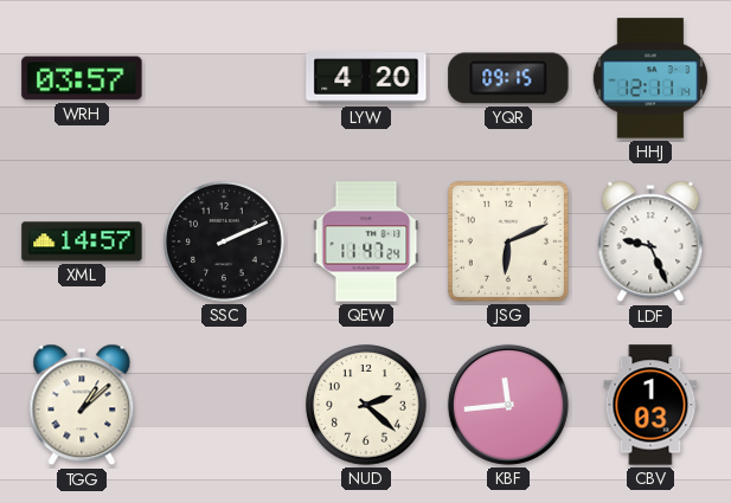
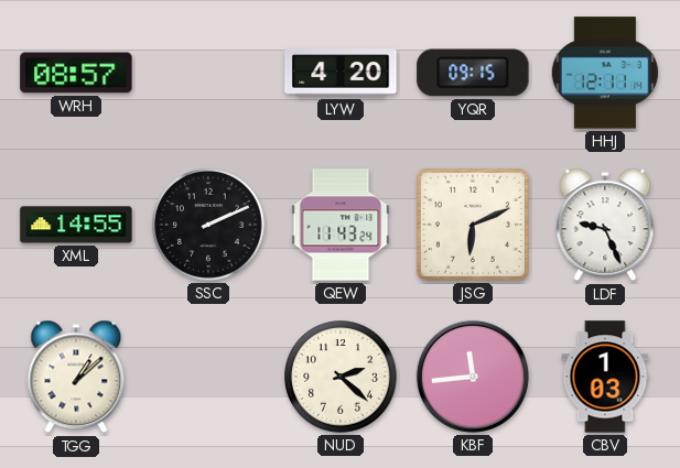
WRH: 03:57 -> 08:57 (76, 73)
XML: 14:57 -> 14:55 (76, 225)
QEW: 11:47 -> 11:43 (341, 225)
